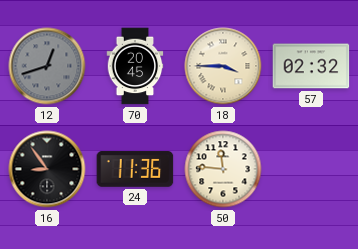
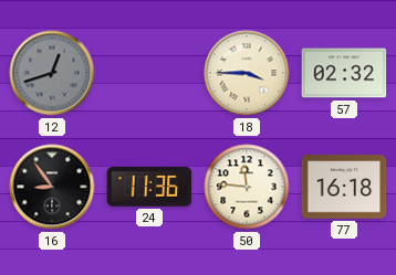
70: 20:45 -> none (135, 66)
77: none -> 16:18 (344, 187)
